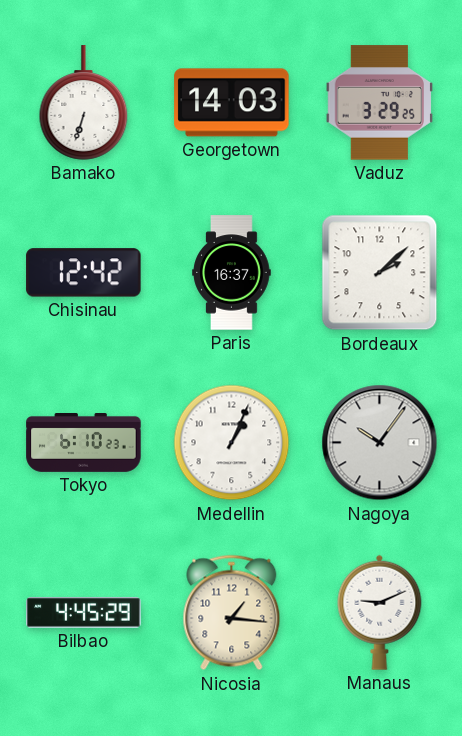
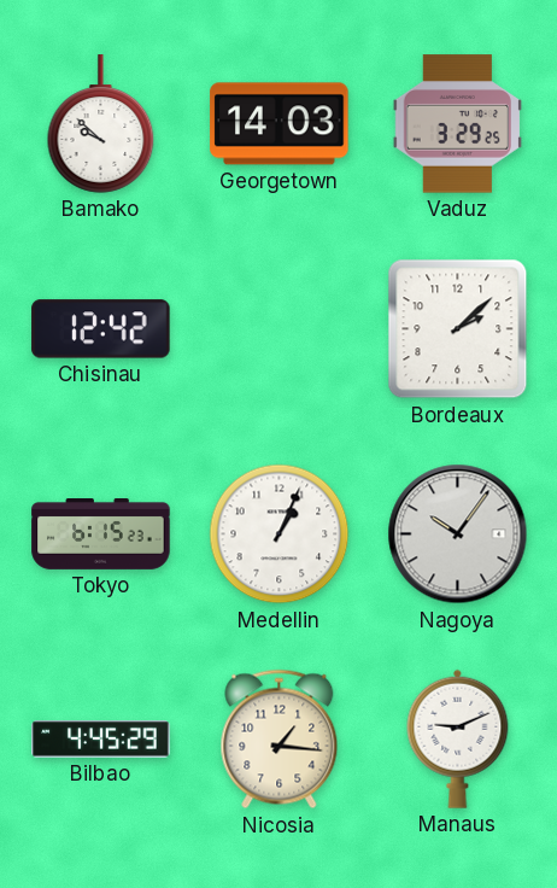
Bamako: 6:33 -> 9:52 (101, 124)
Paris: 16:37 -> none (232, 273)
Tokyo: 6:10 -> 6:15 (101, 534)
